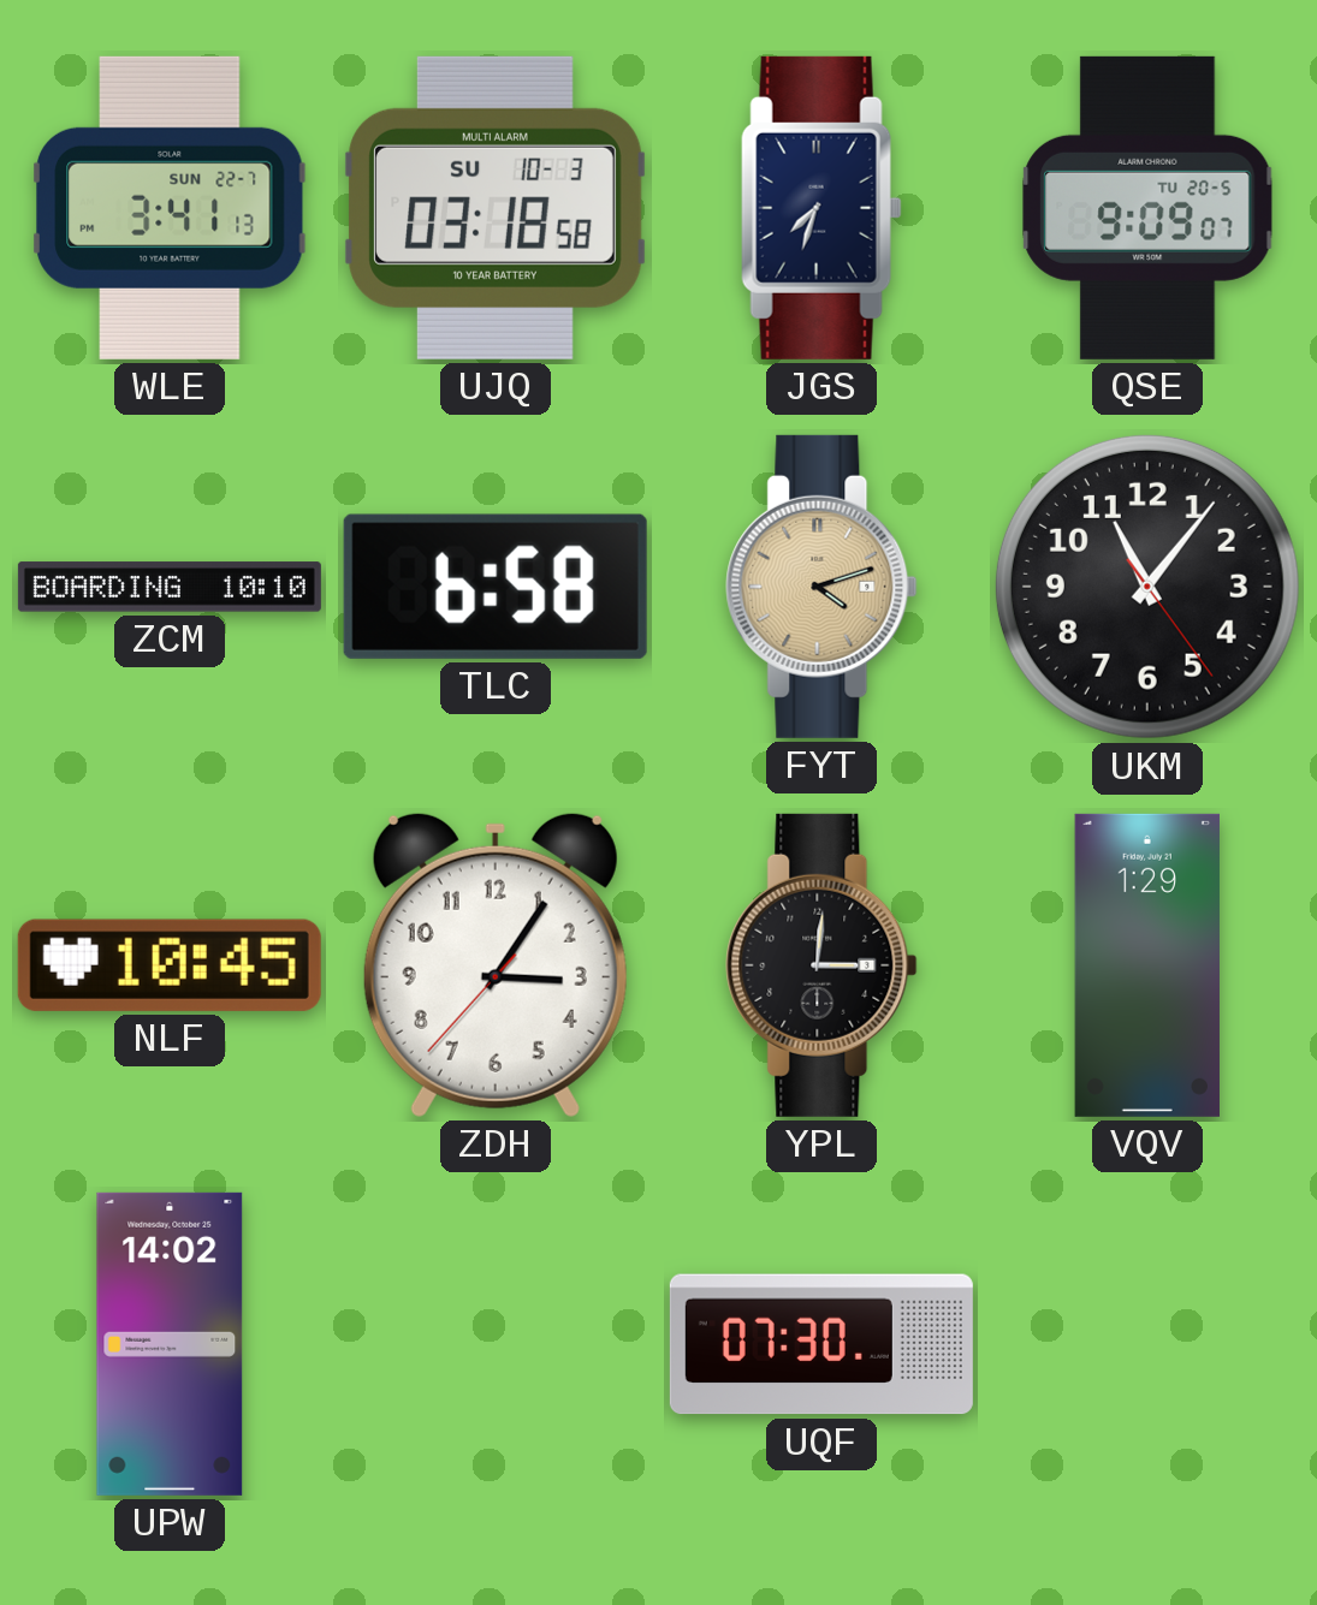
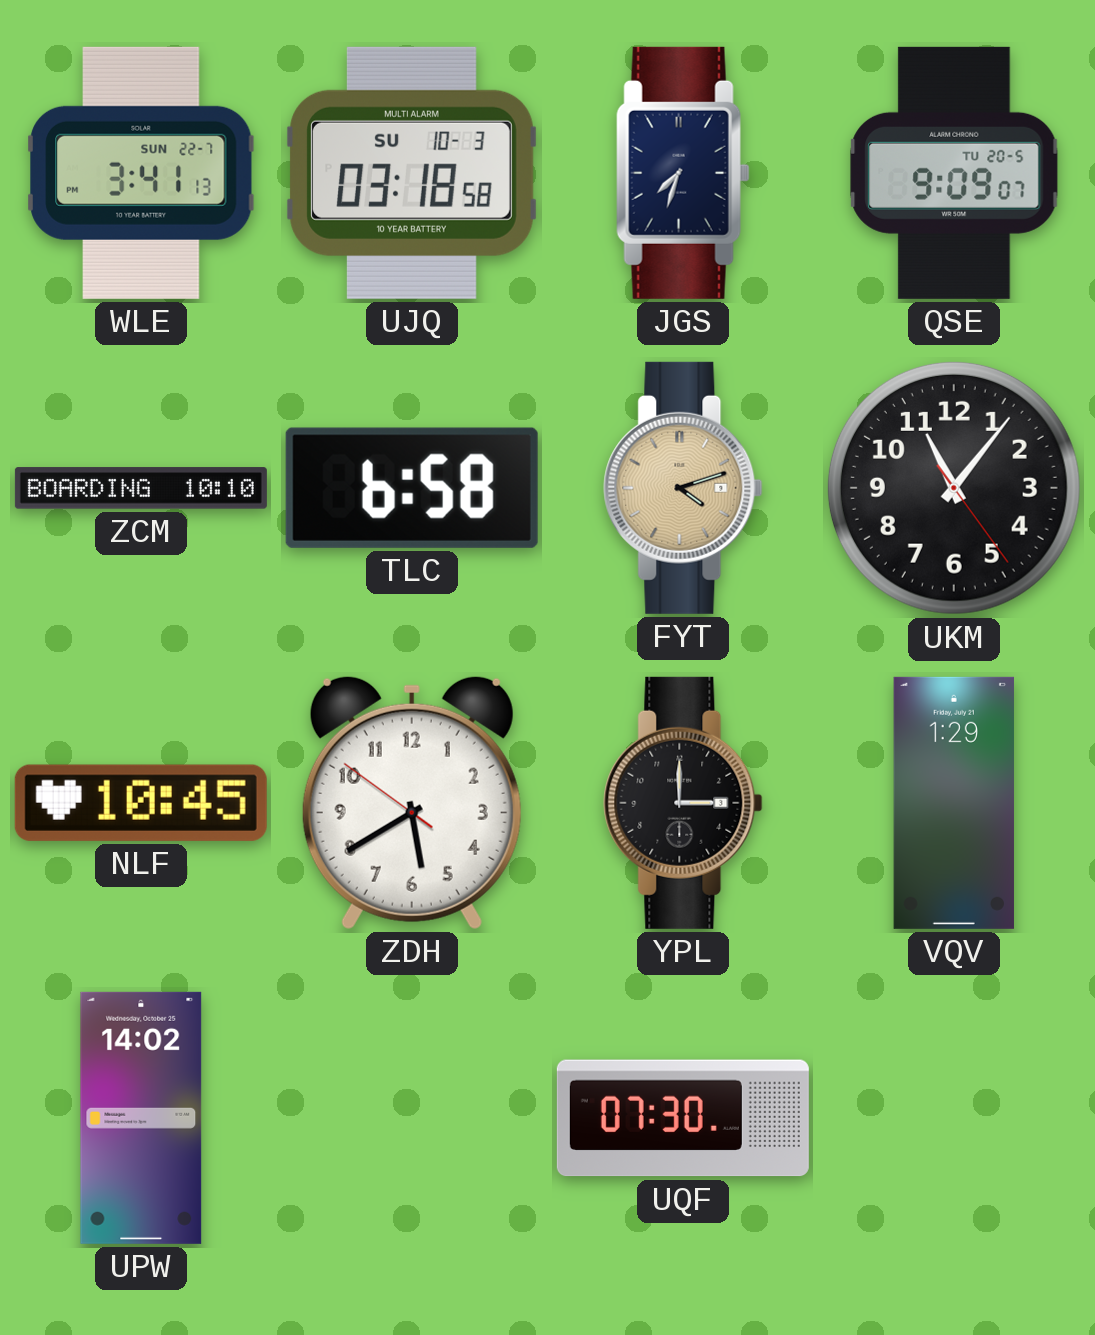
ZDH: 3:05 -> 5:39 (412, 802)
YPL: 3:01 -> 3:00 (683, 803)
